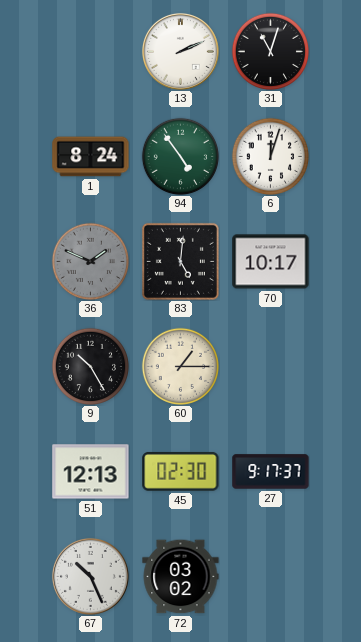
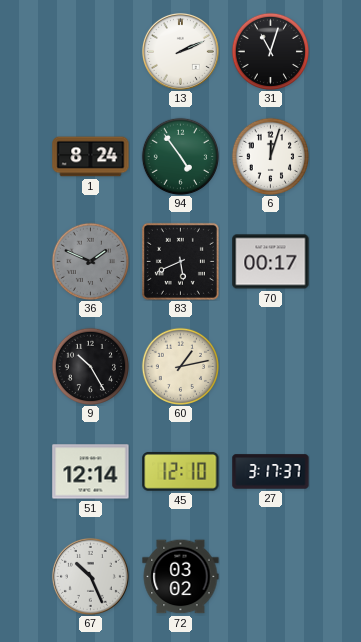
83: 5:01 -> 5:41 (180, 261)
70: 10:17 -> 00:17 (271, 262)
60: 1:15 -> 1:13 (180, 366)
51: 12:13 -> 12:14 (91, 472)
45: 02:30 -> 12:10 (181, 472)
27: 9:17 -> 3:17 (271, 472)
